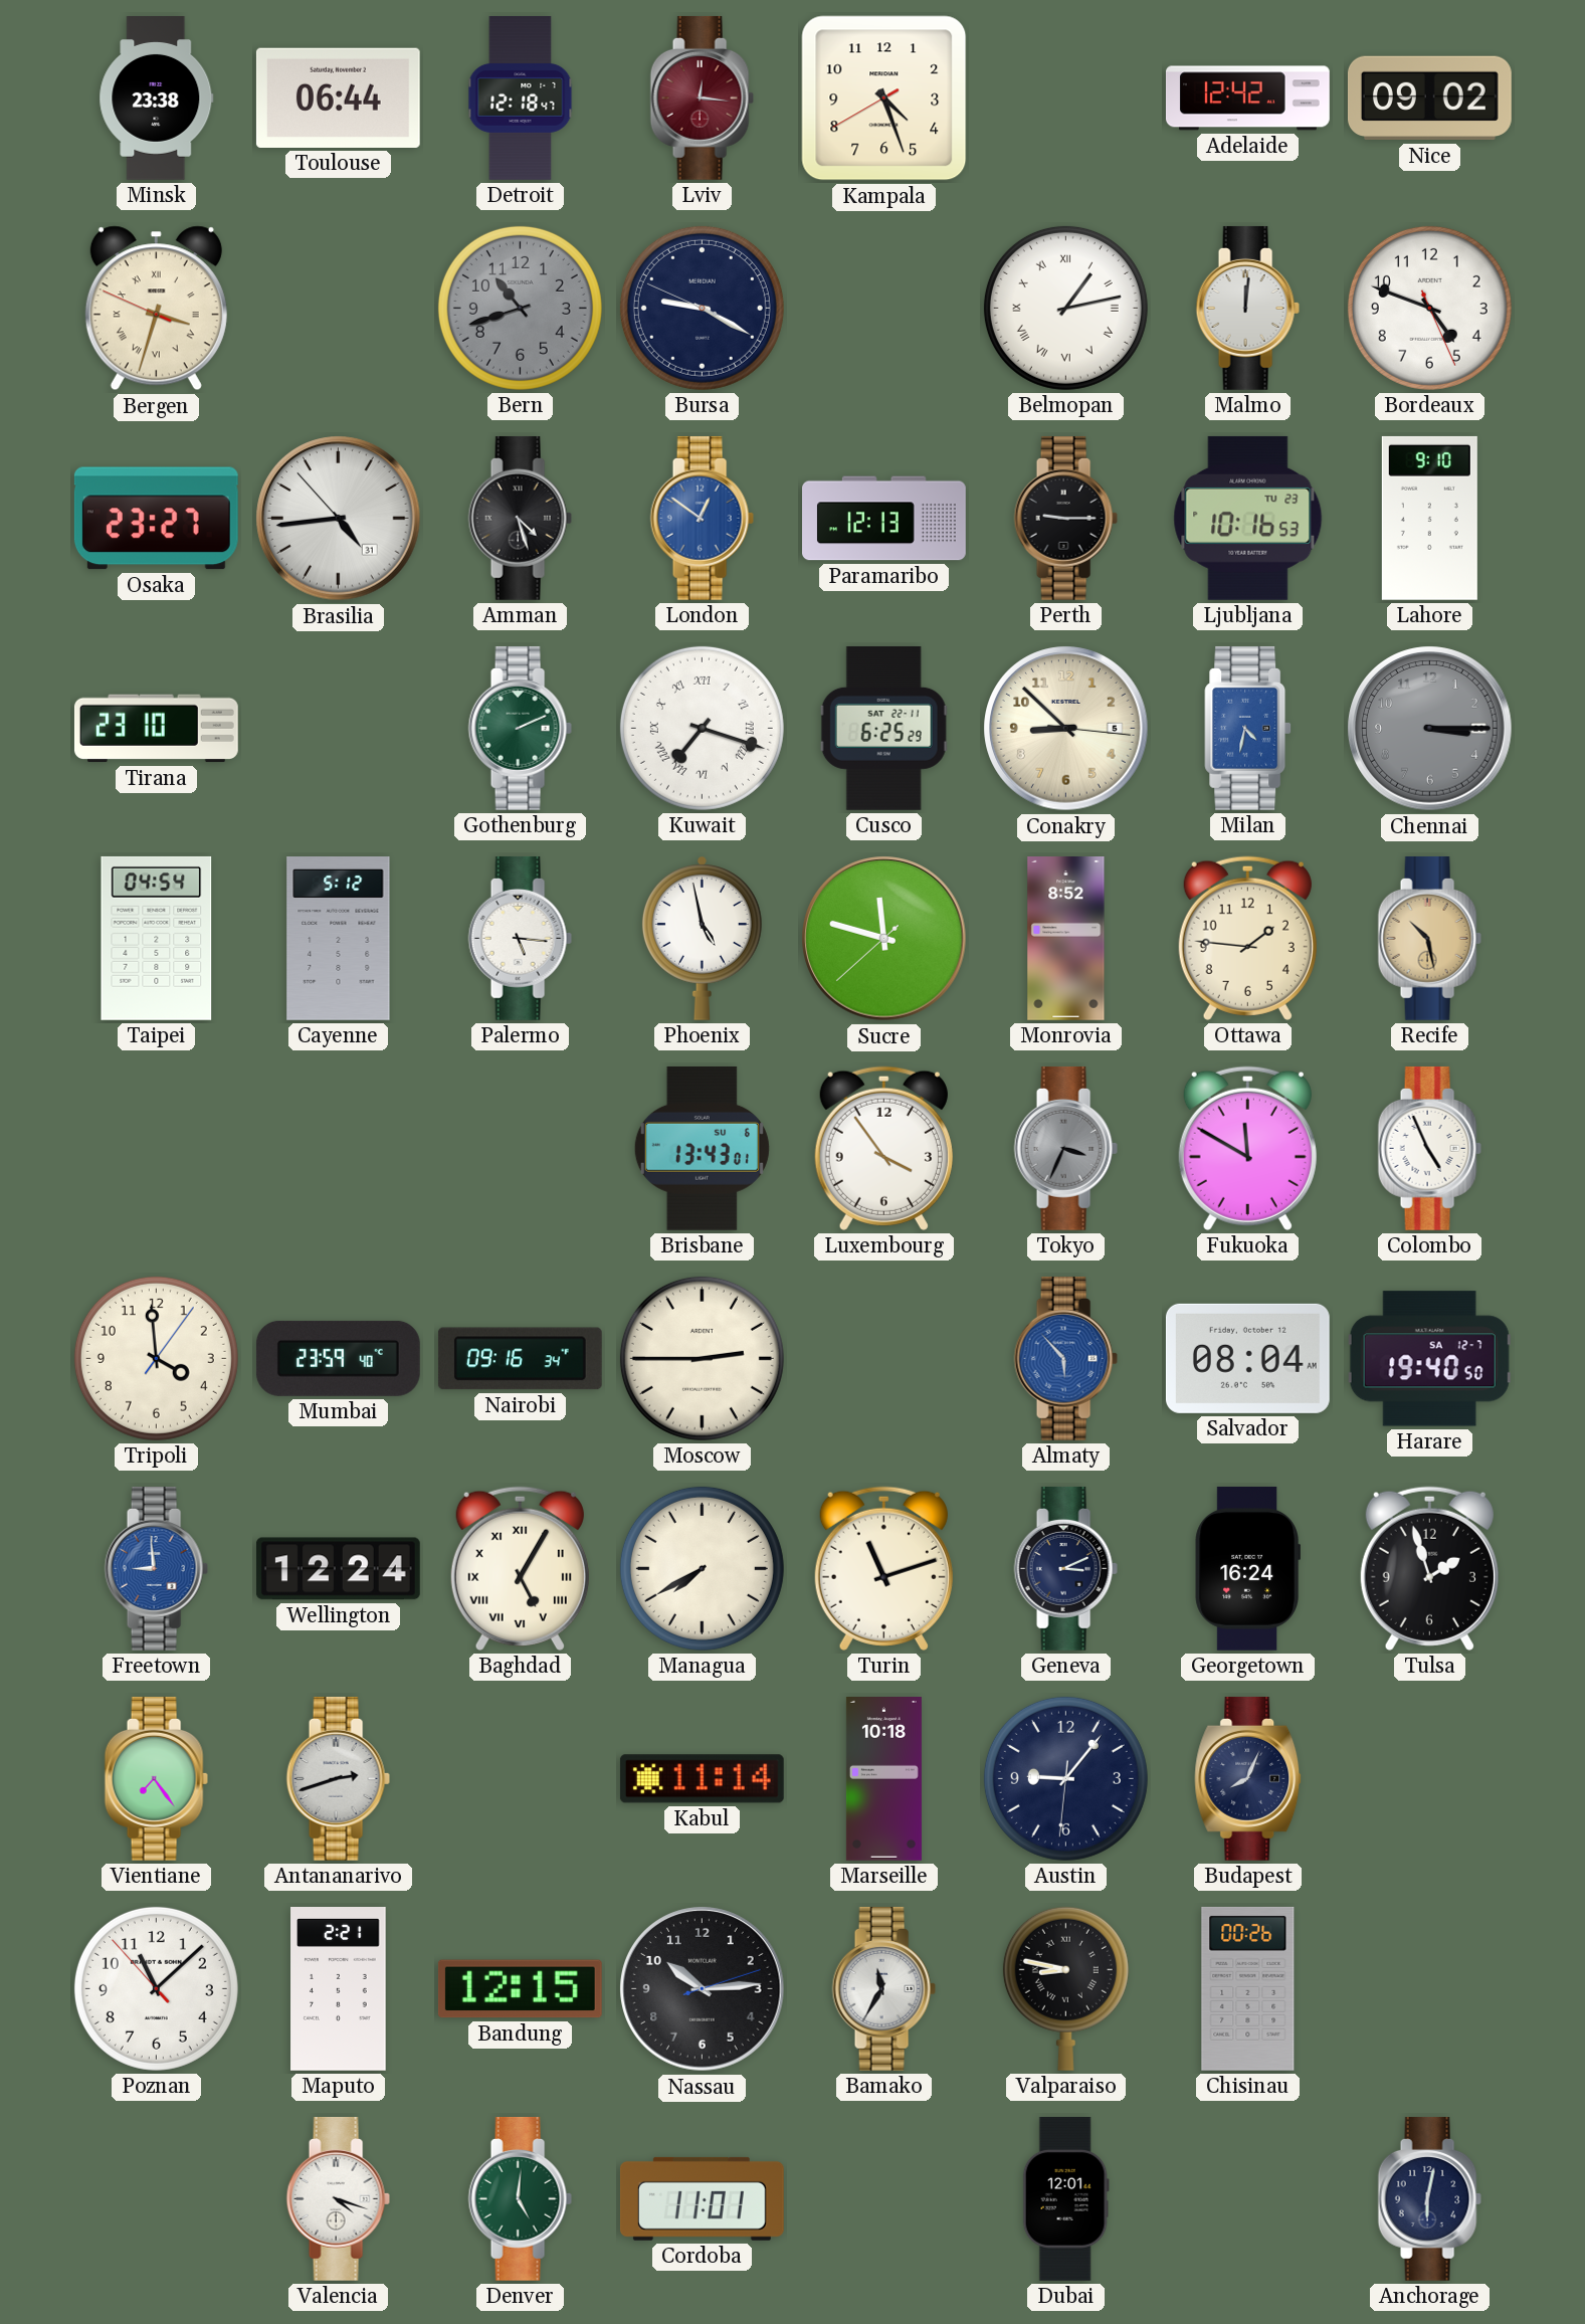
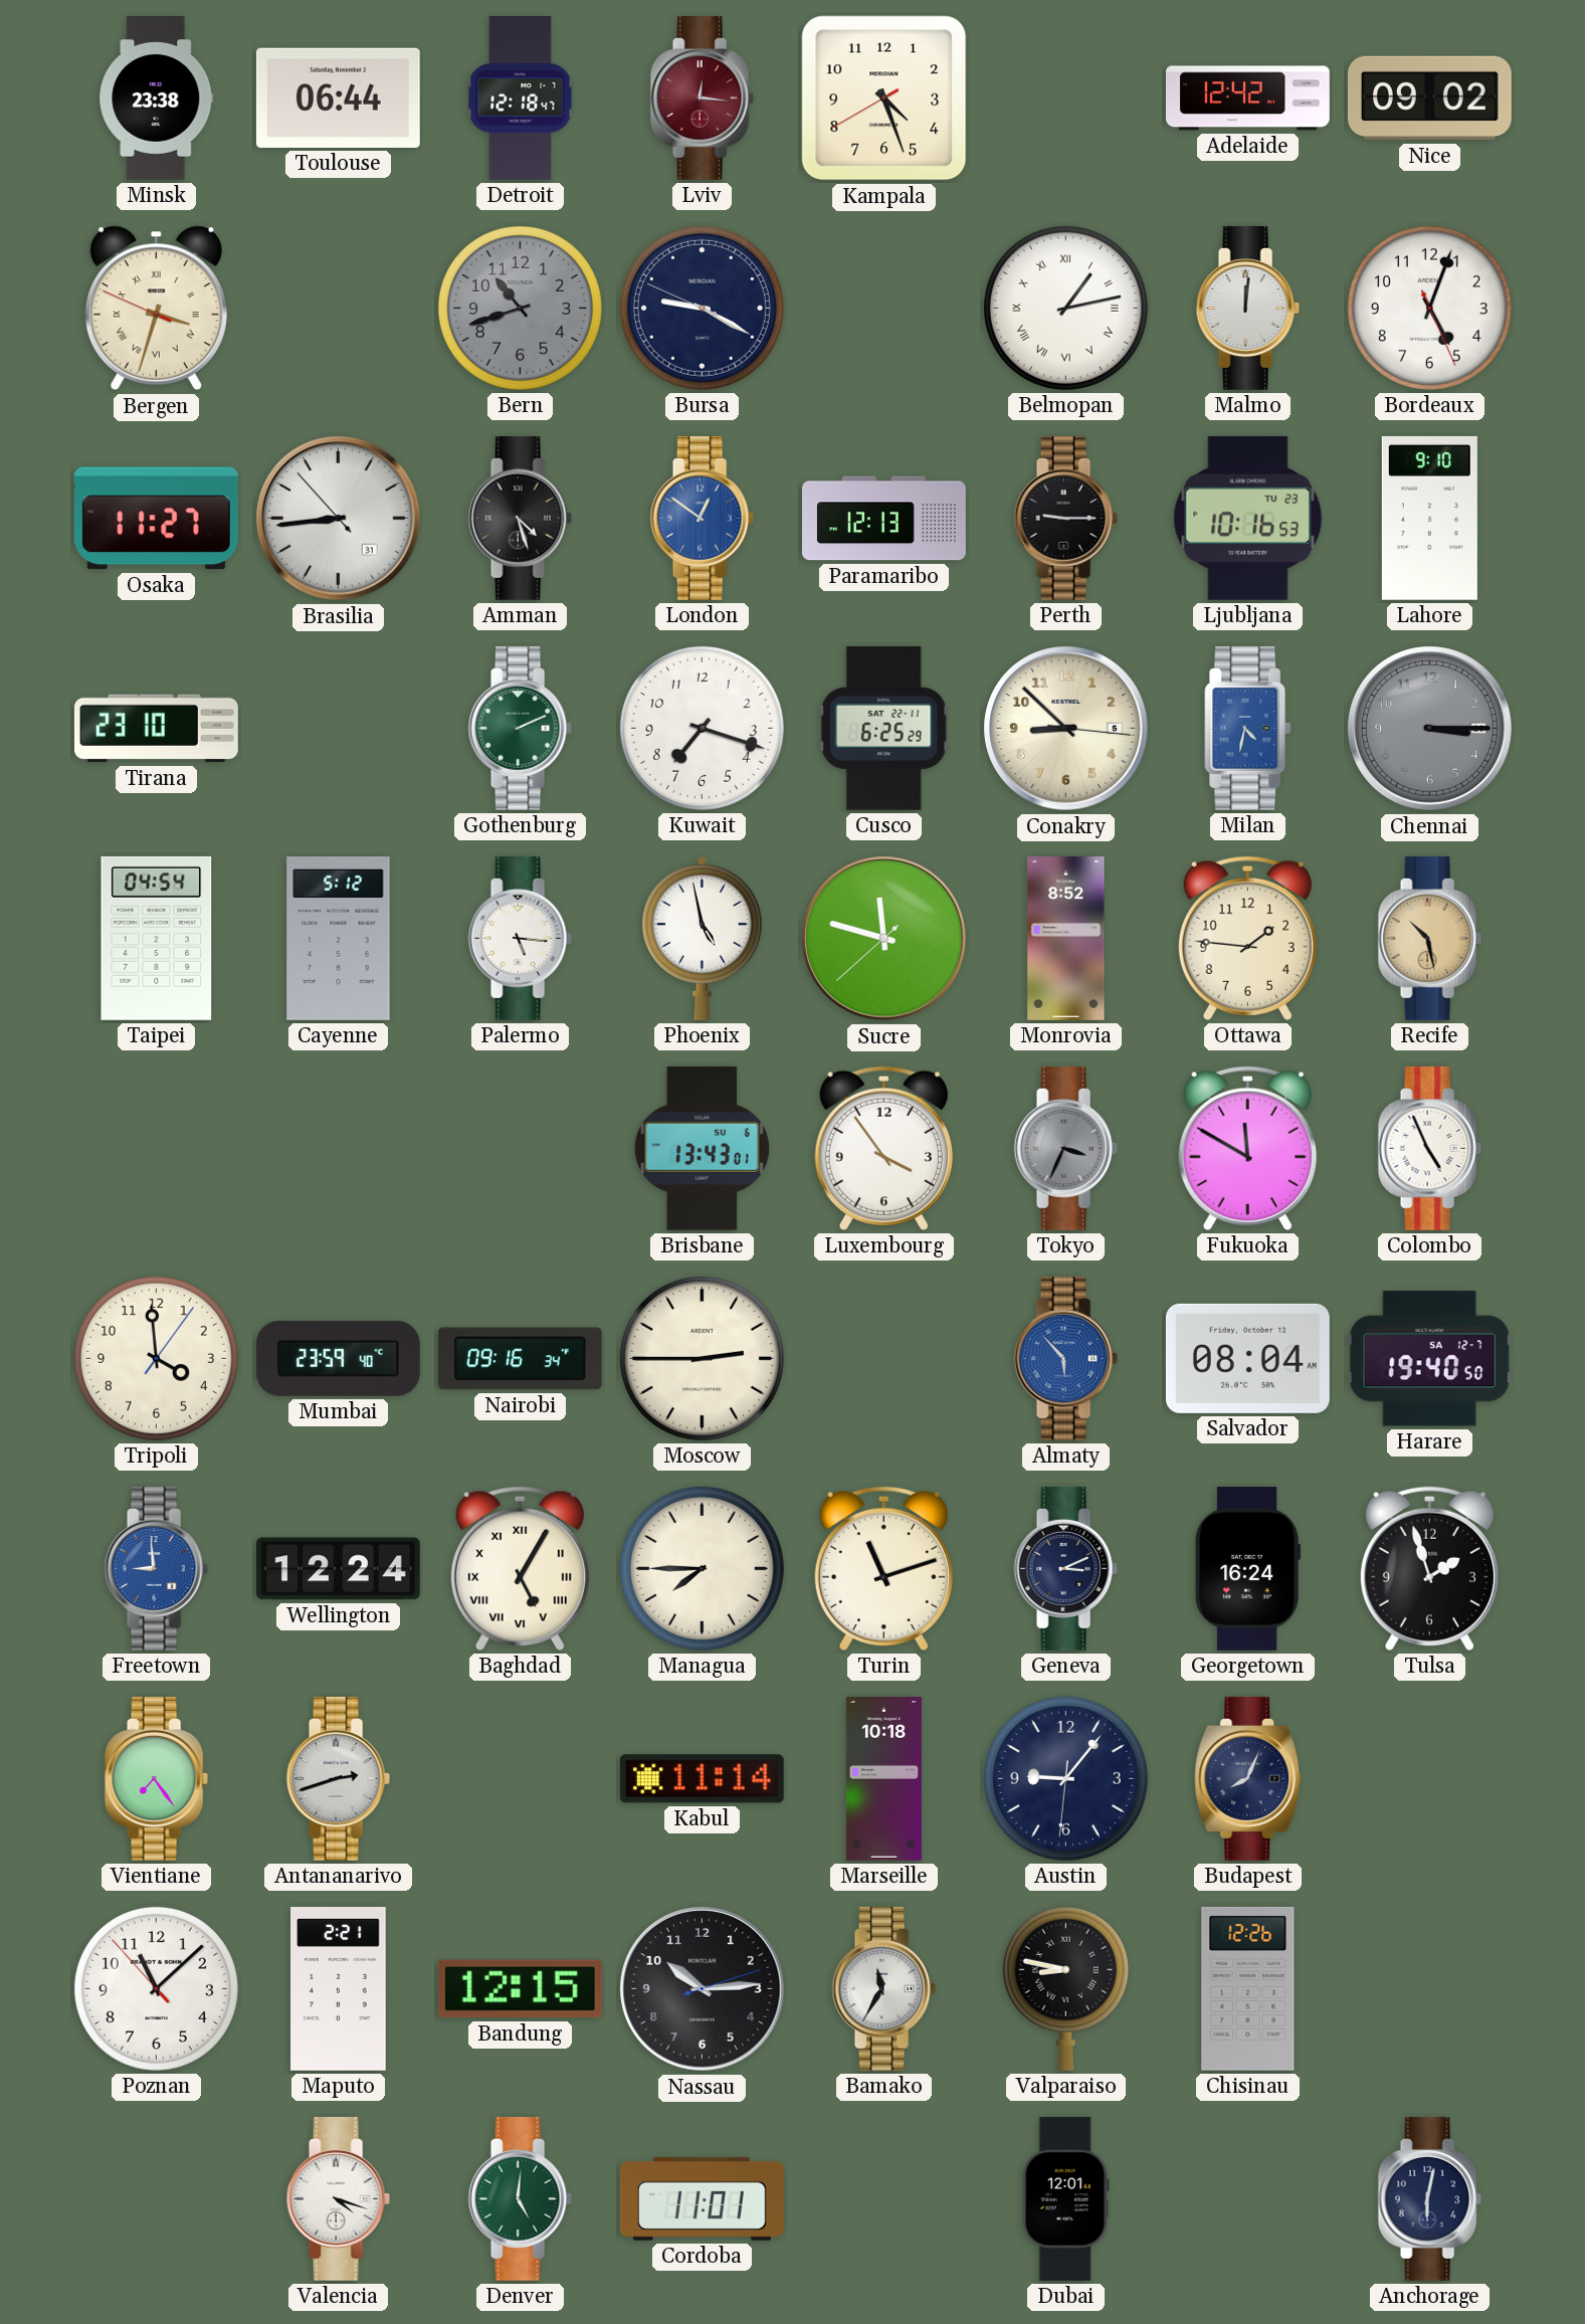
Bordeaux: 4:48 -> 5:03 (1429, 308)
Osaka: 23:27 -> 11:27 (156, 519)
Brasilia: 4:43 -> 8:43 (339, 519)
Kuwait numerals: Roman -> Arabic (702, 728)
Managua: 7:40 -> 7:45 (702, 1568)
Chisinau: 00:26 -> 12:26 (1248, 1988)
